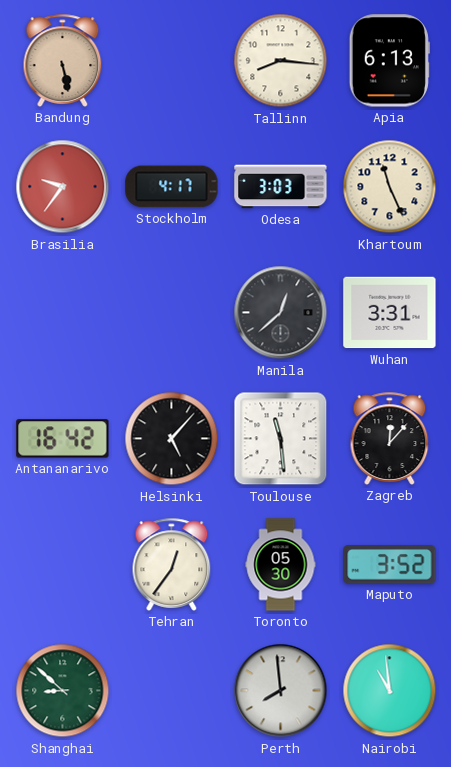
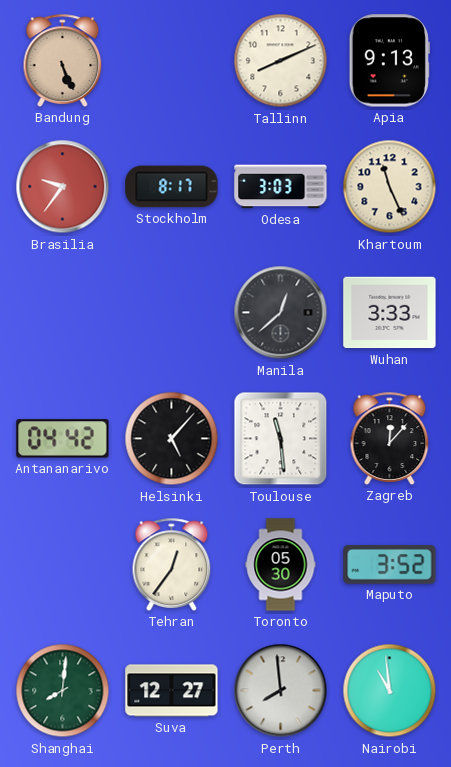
Bandung: 5:28 -> 5:26 (63, 60)
Tallinn: 8:16 -> 8:11 (281, 61)
Apia: 6:13 -> 9:13 (389, 61)
Stockholm: 4:17 -> 8:17 (172, 187)
Wuhan: 3:31 -> 3:33 (390, 313)
Antananarivo: 16:42 -> 04:42 (63, 439)
Shanghai: 8:52 -> 8:01 (63, 691)
Suva: none -> 12:27 (172, 691)
